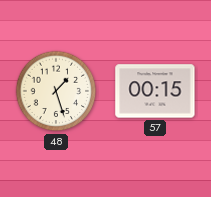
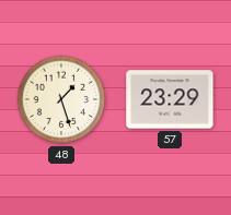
57: 00:15 -> 23:29 (170, 99)
